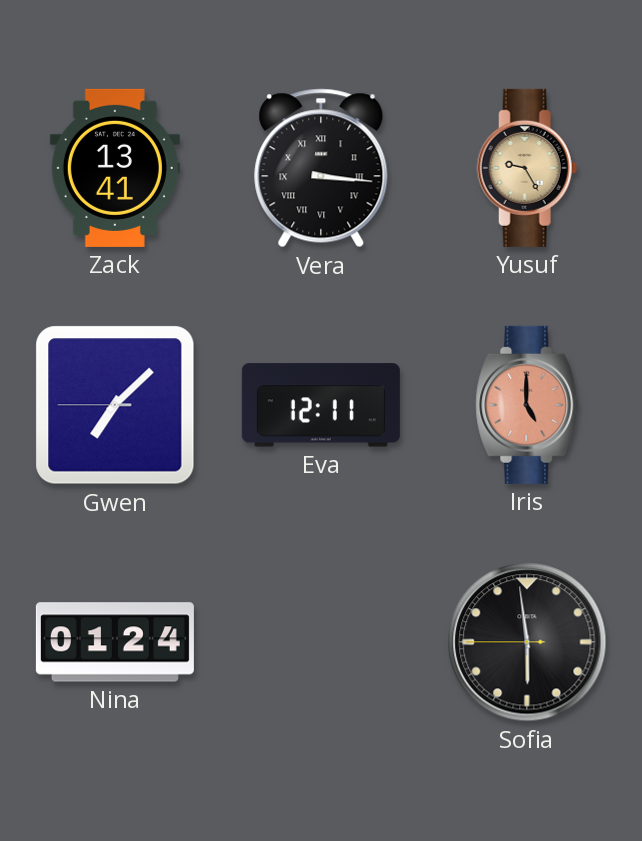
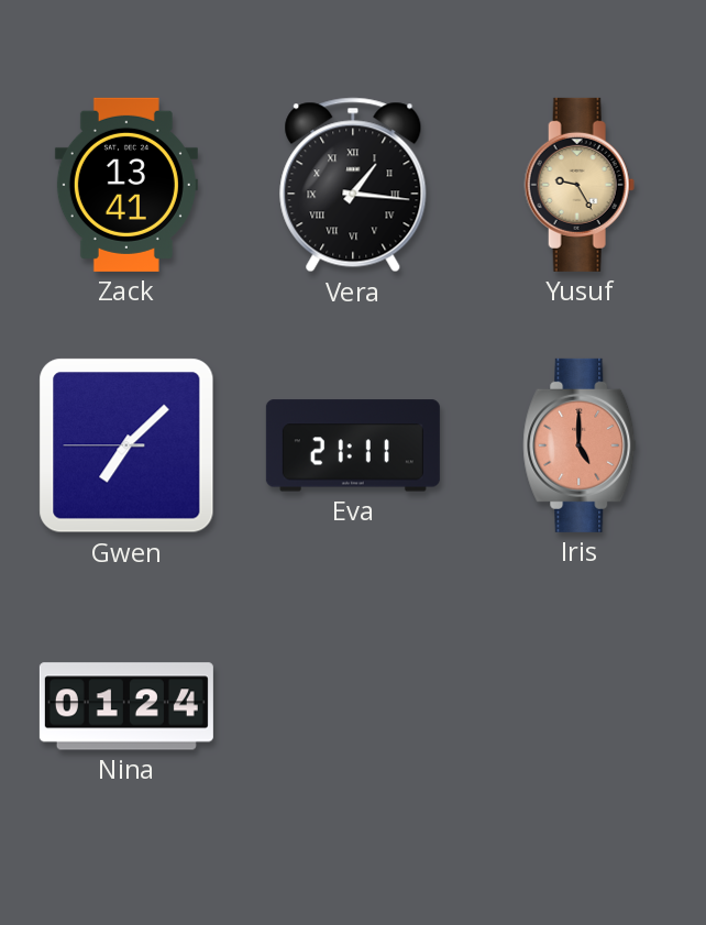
Vera: 3:16 -> 1:16 (353, 185)
Eva: 12:11 -> 21:11 (353, 445)
Sofia: 5:58 -> none (527, 642)
